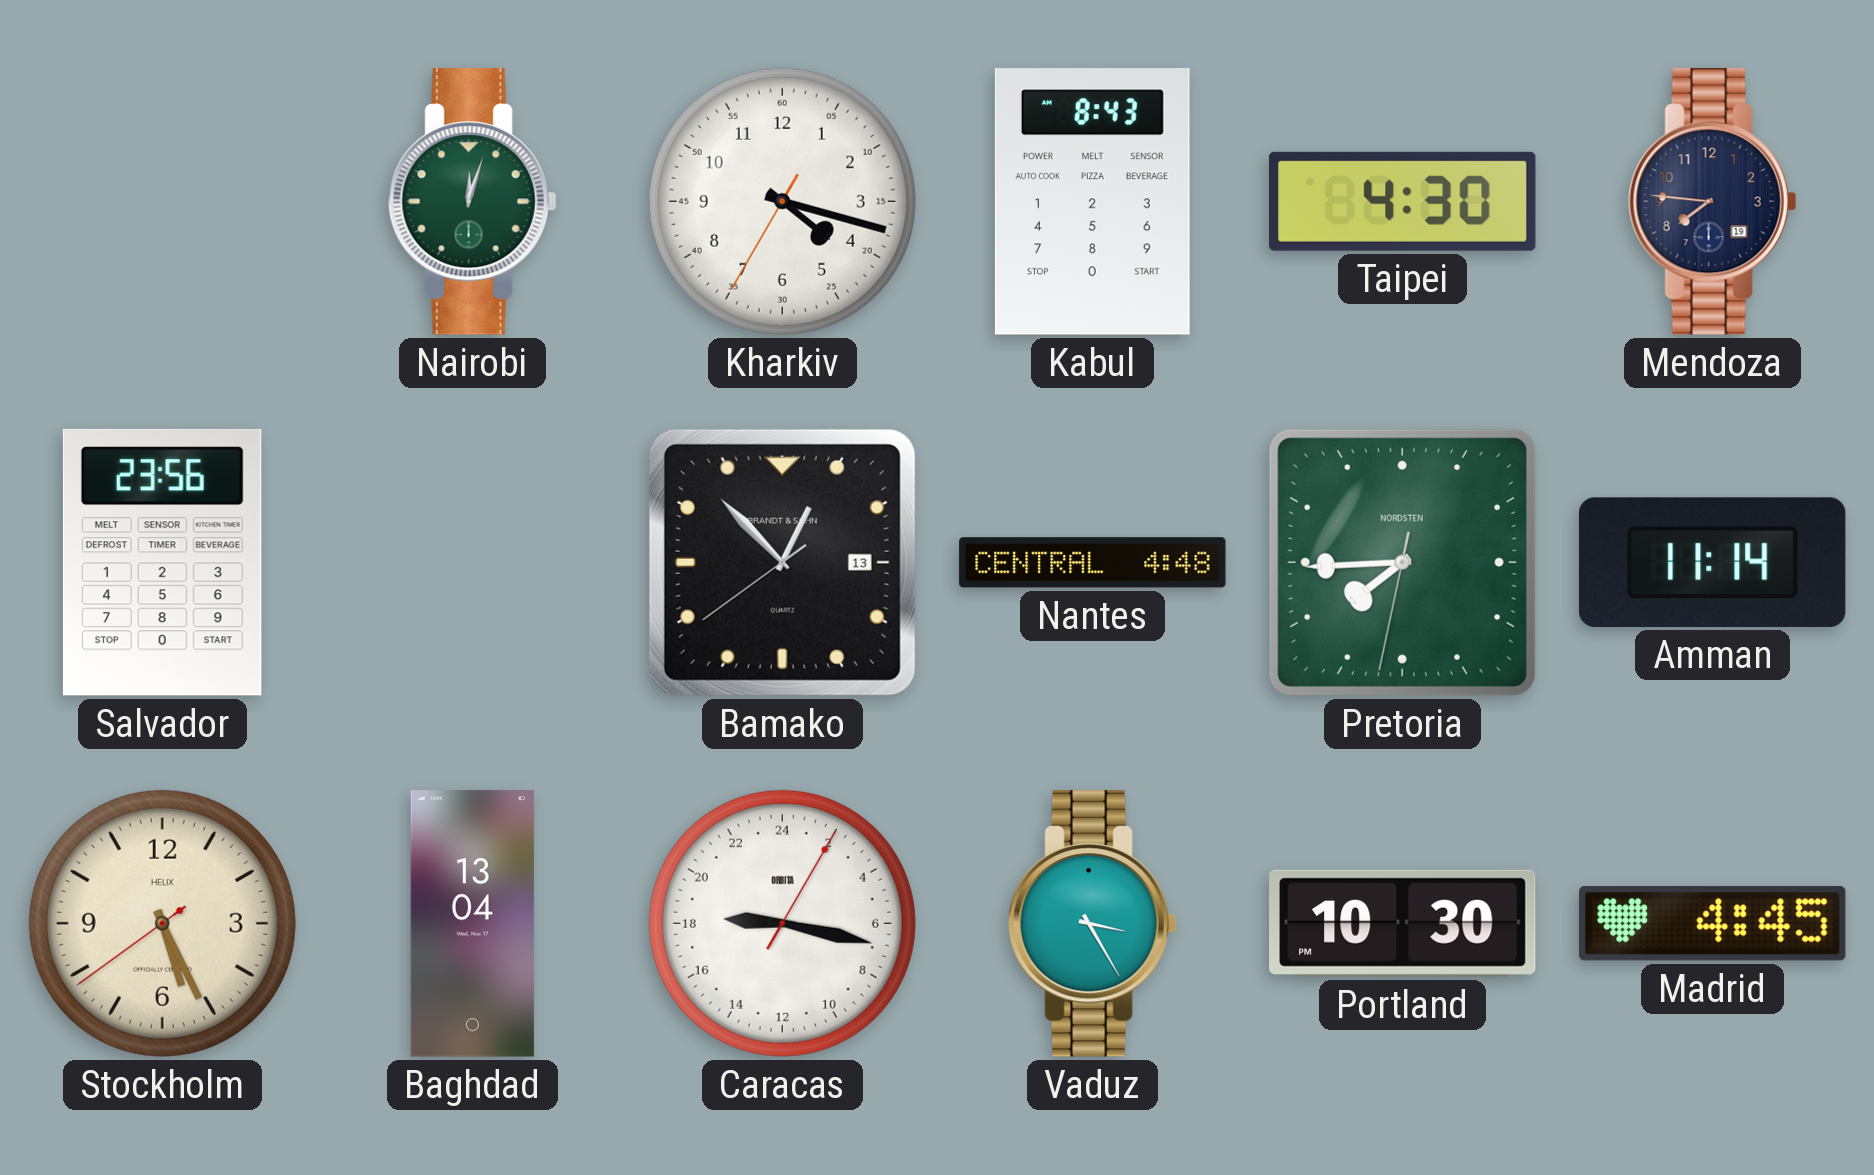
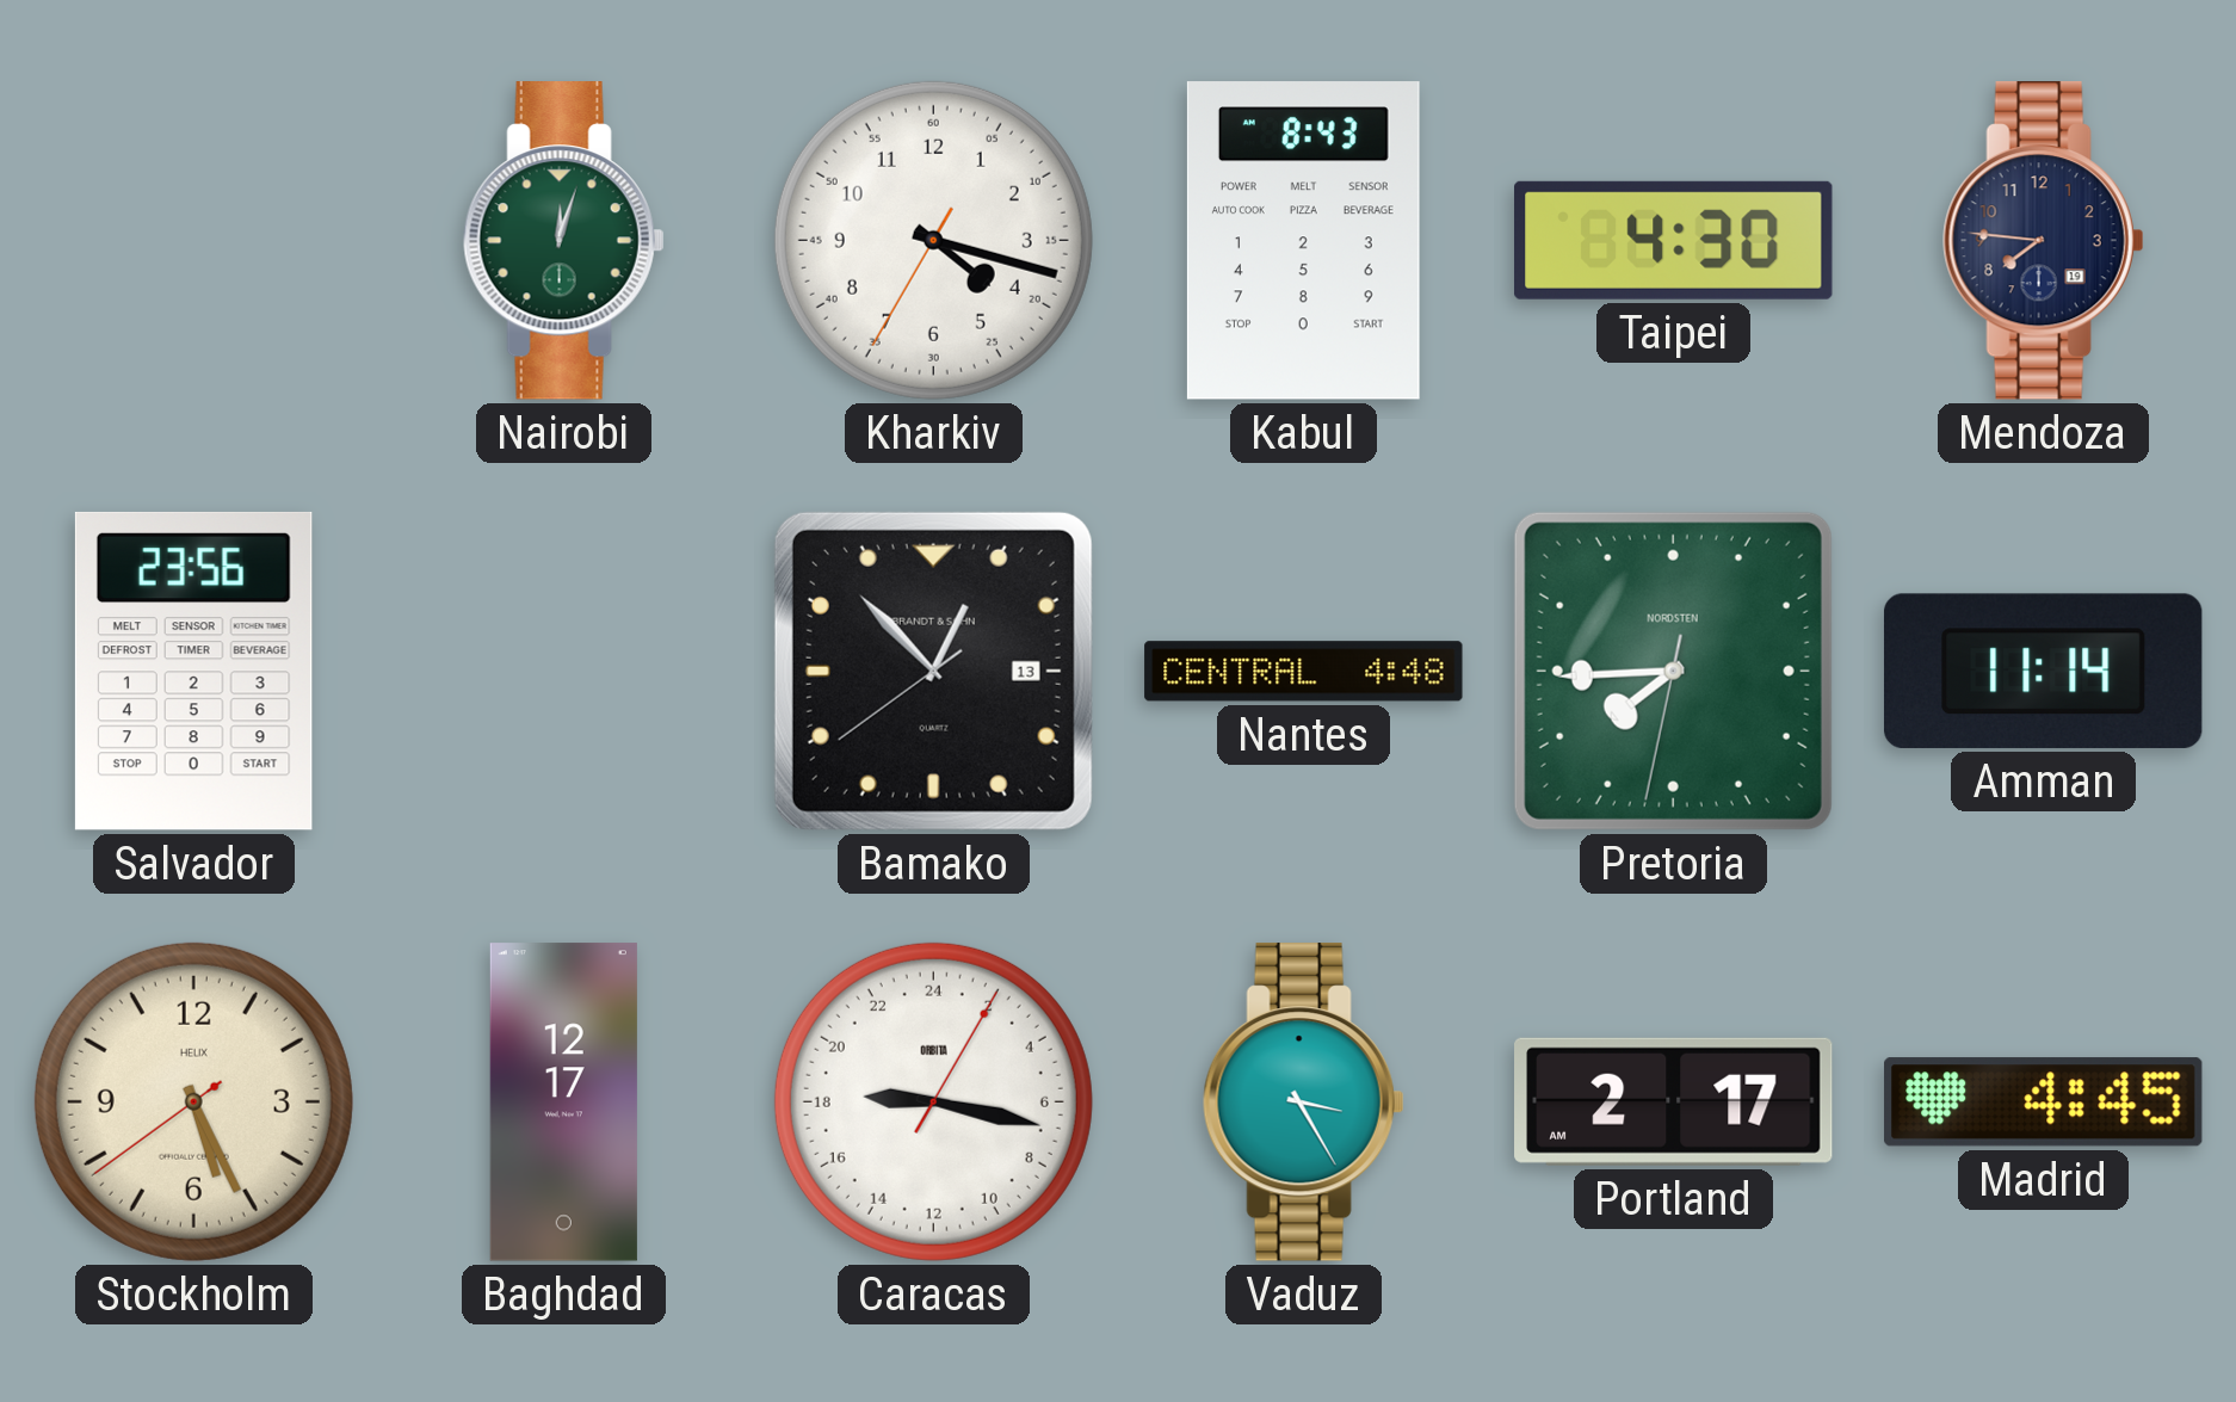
Baghdad: 13:04 -> 12:17 (563, 1103)
Portland: 10:30 -> 2:17 (1674, 1101)
